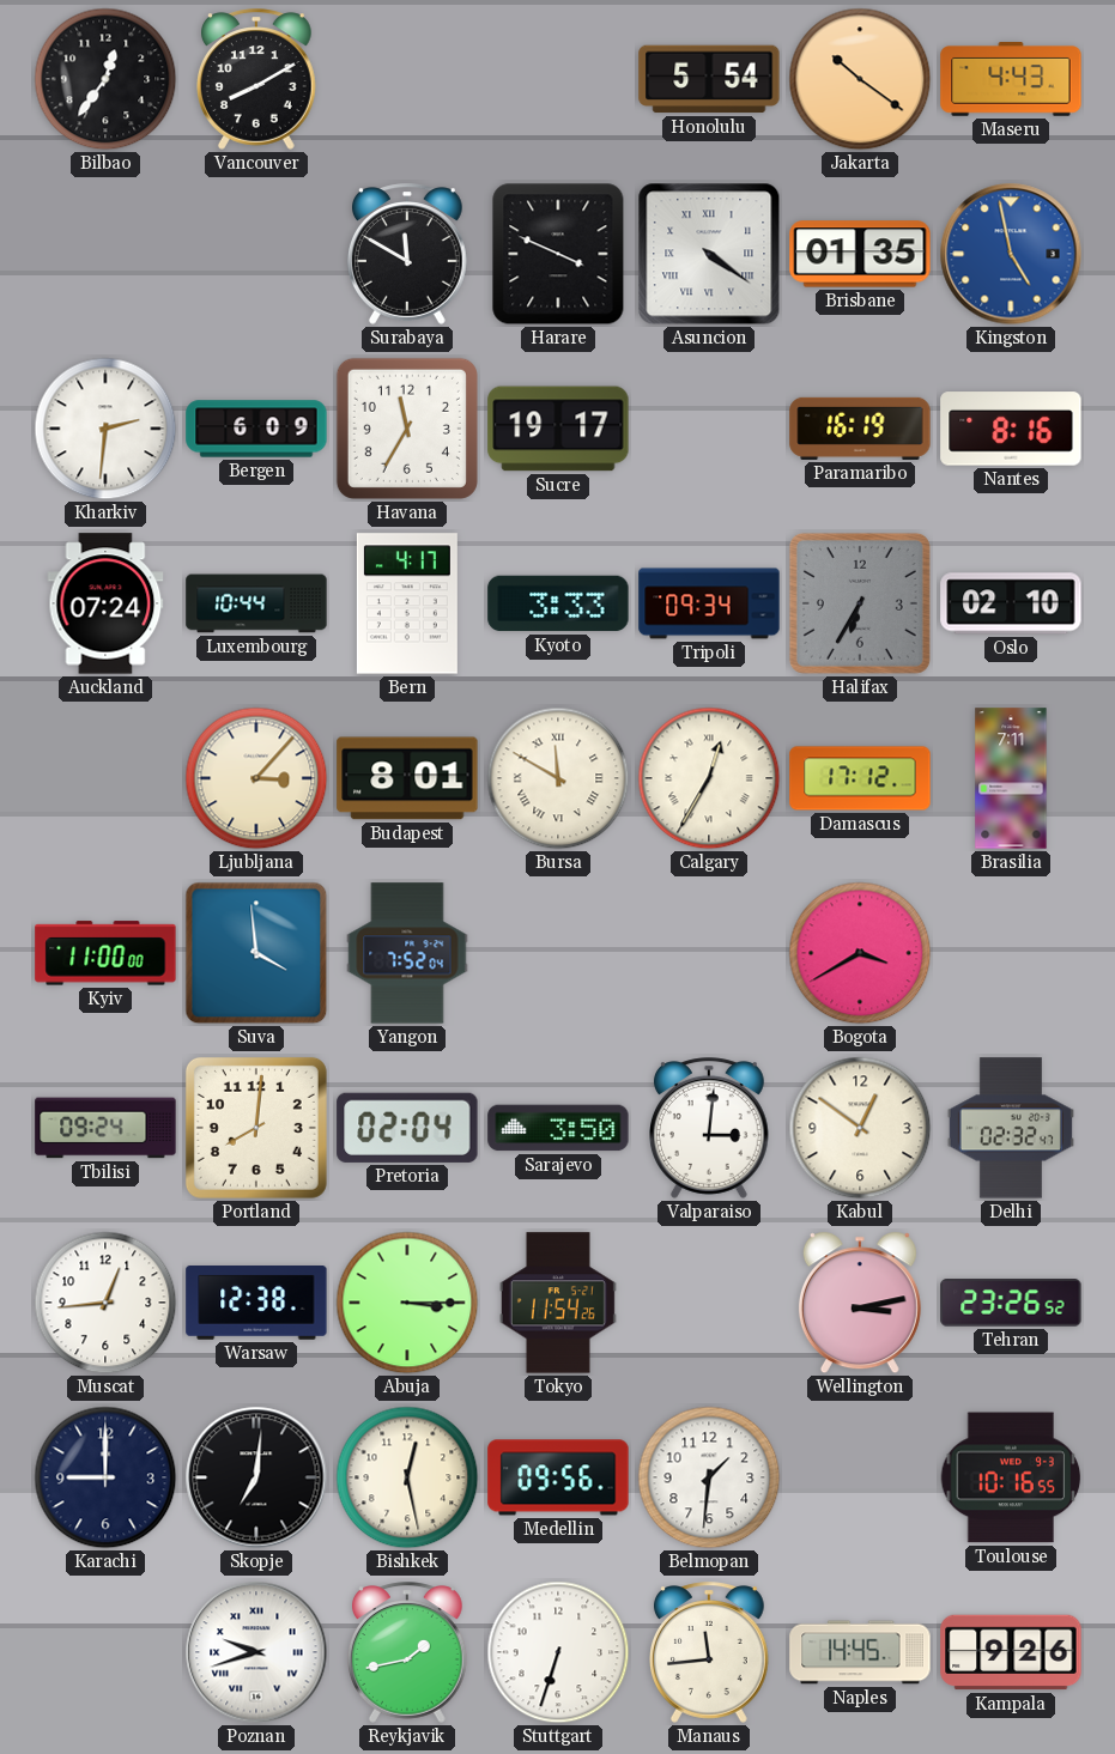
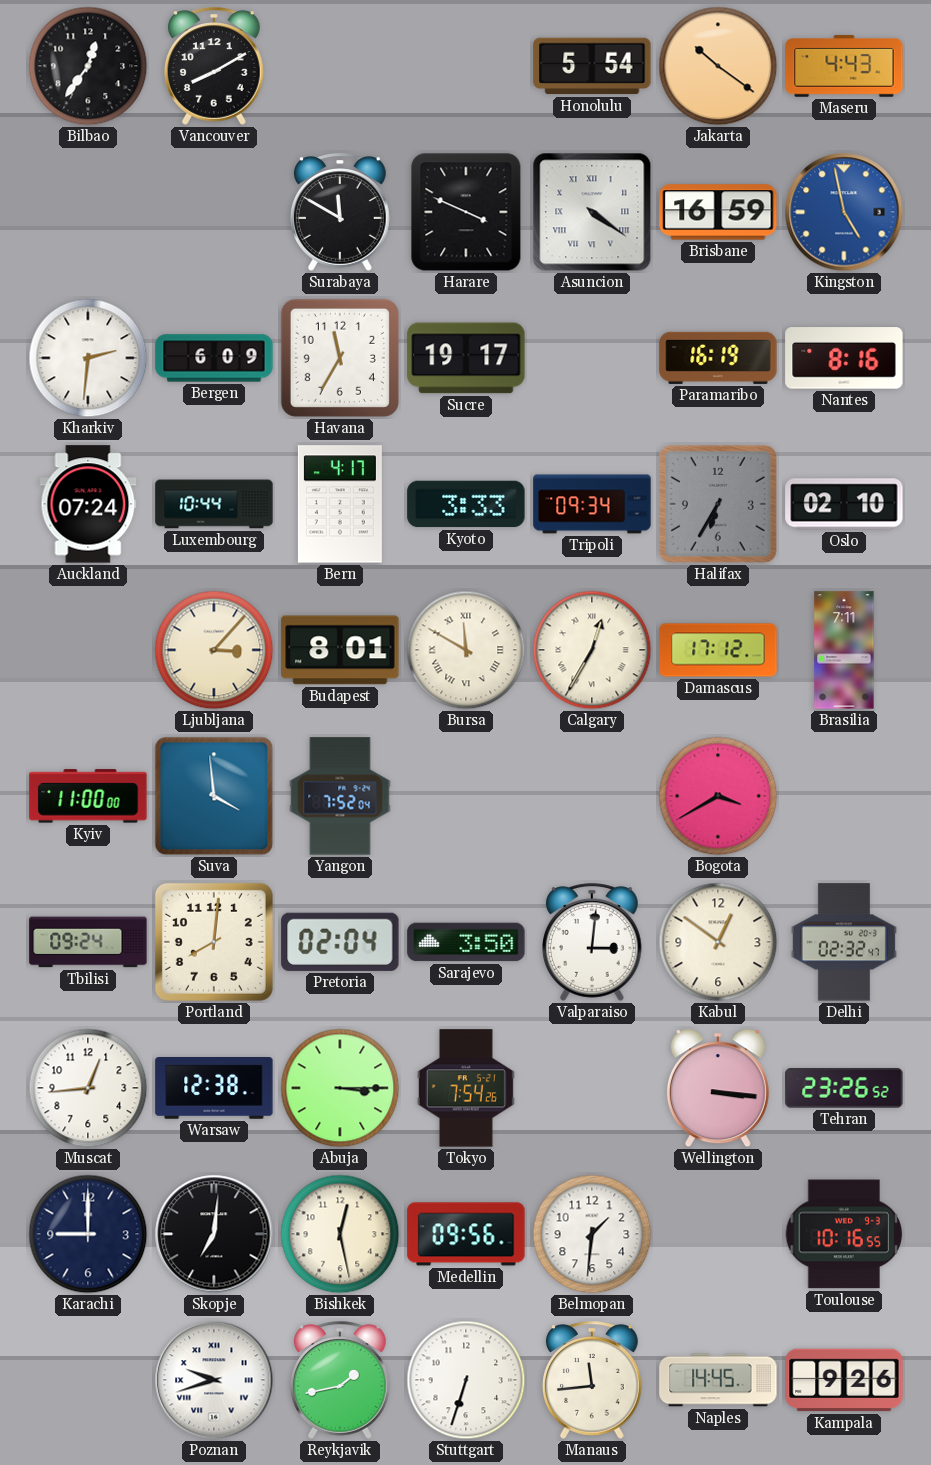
Brisbane: 01:35 -> 16:59 (718, 212)
Tokyo: 11:54 -> 7:54 (466, 1088)
Wellington: 3:13 -> 3:16 (718, 1088)
